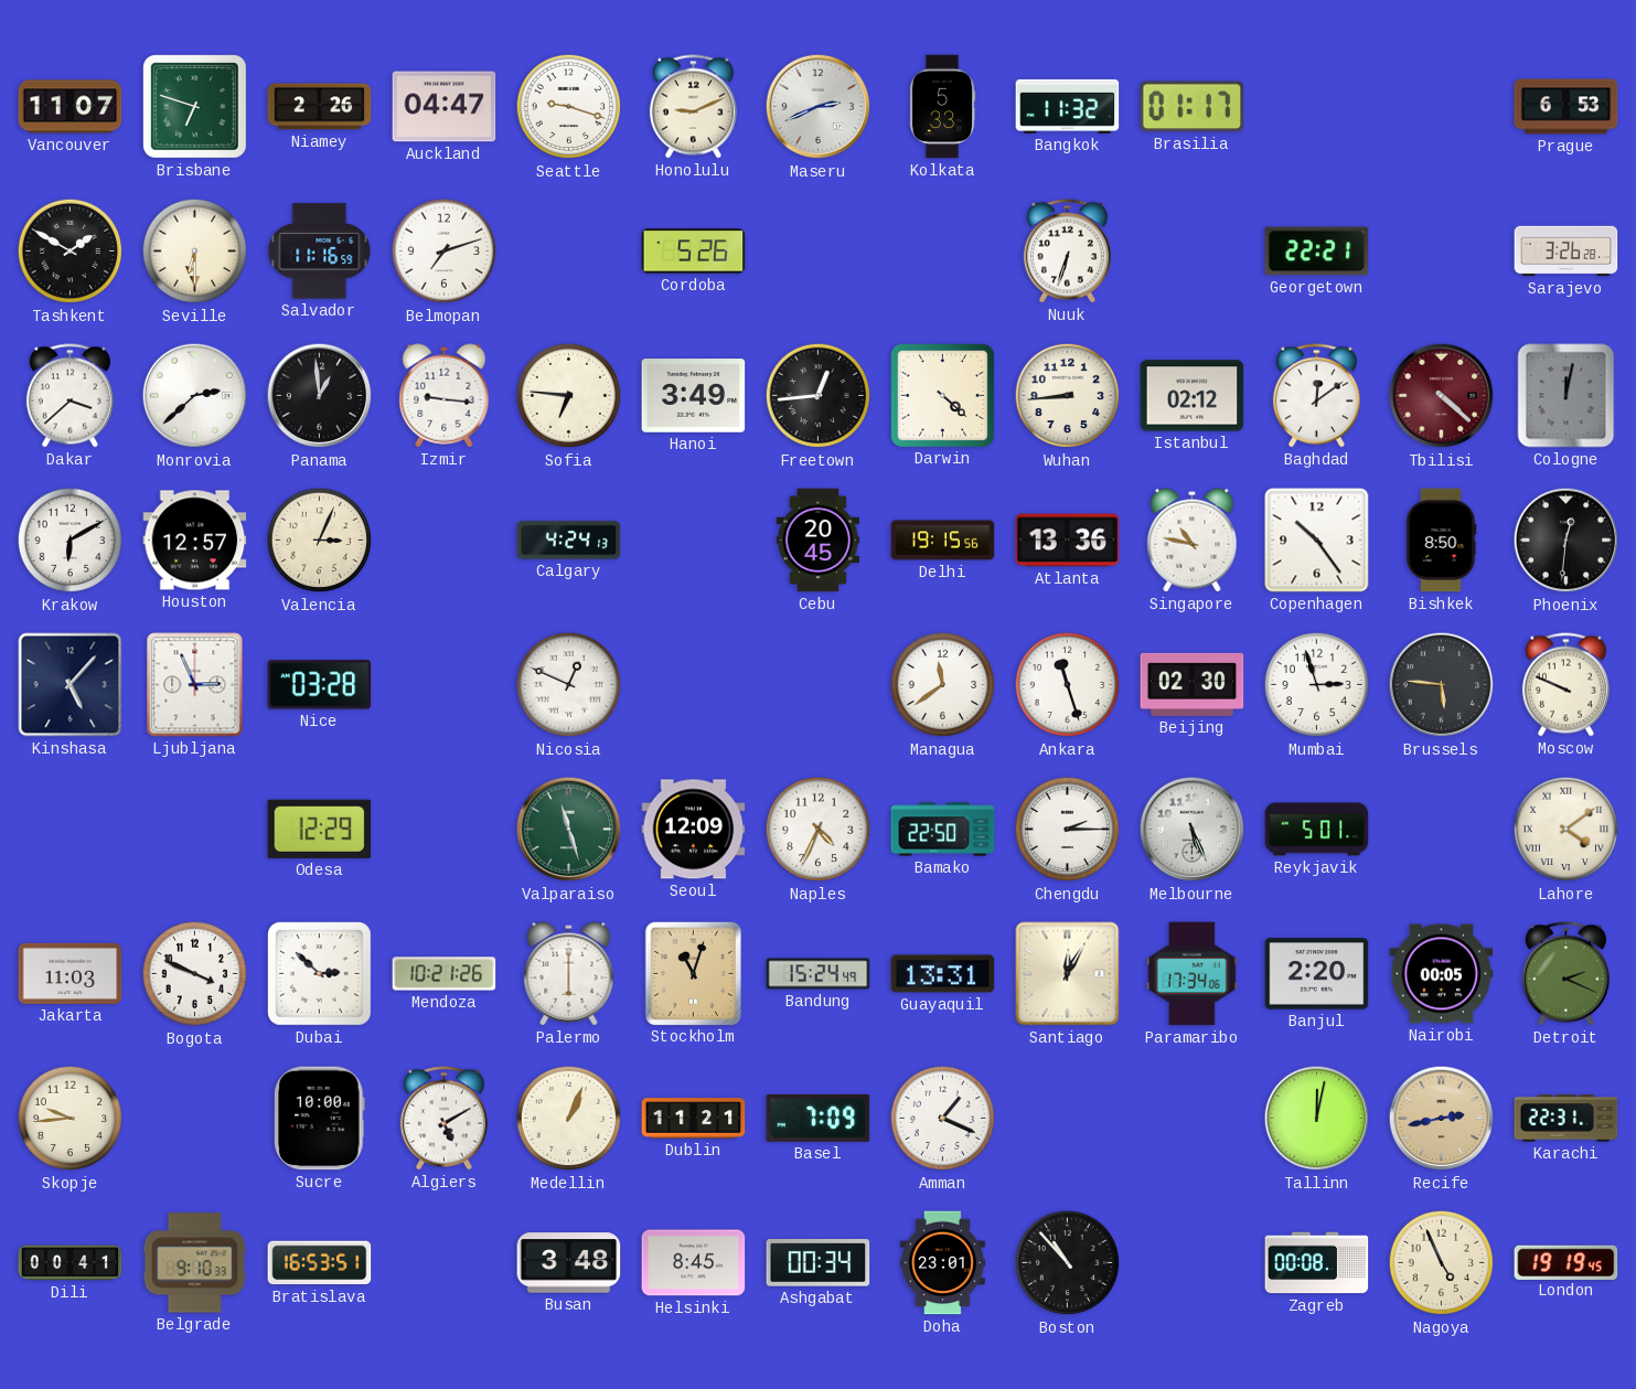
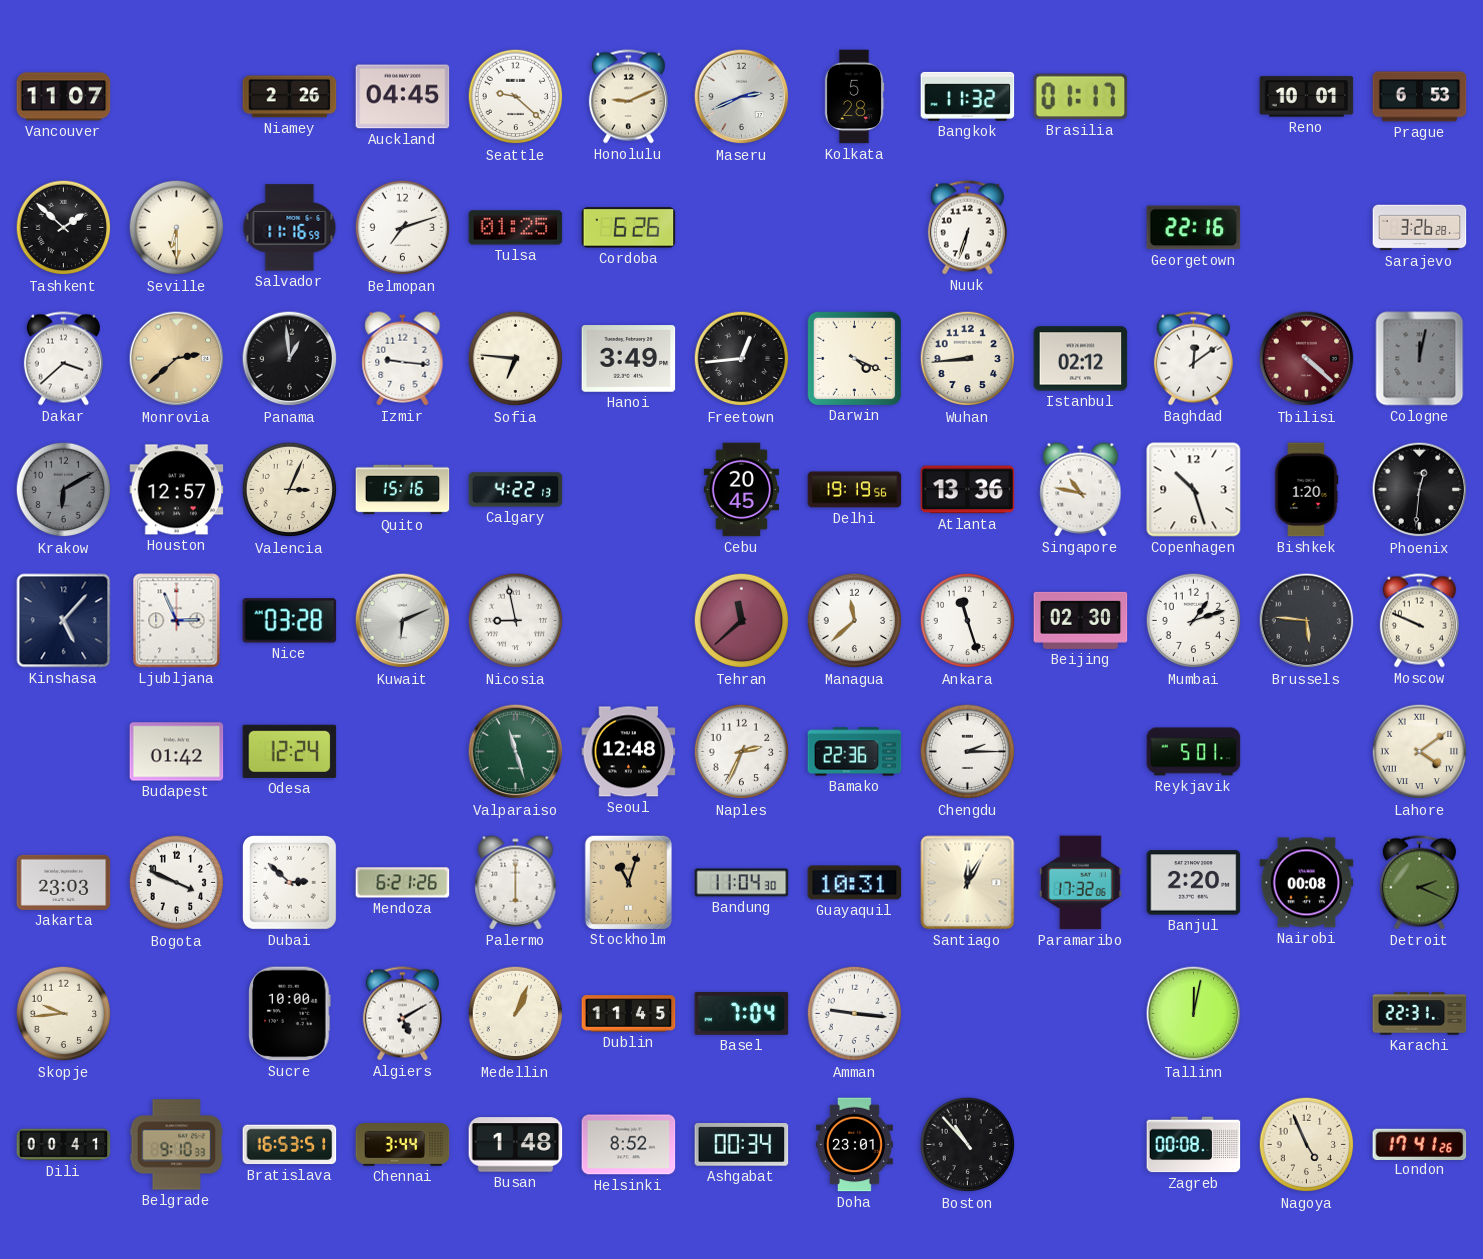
Brisbane: 6:48 -> none (195, 107)
Auckland: 04:47 -> 04:45 (403, 97)
Seattle: 9:18 -> 9:22 (516, 97)
Kolkata: 5:33 -> 5:28 (854, 97)
Reno: none -> 10:01 (1307, 97)
Tashkent: 1:50 -> 1:52 (64, 228)
Tulsa: none -> 01:25 (516, 228)
Cordoba: 5:26 -> 6:26 (629, 228)
Georgetown: 22:21 -> 22:16 (1194, 228)
Monrovia dial: white -> champagne (177, 359)
Darwin: 4:22 -> 4:19 (854, 358)
Krakow dial: white -> grey (64, 490)
Quito: none -> 15:16 (403, 490)
Calgary: 4:24 -> 4:22 (516, 490)
Delhi: 19:15 -> 19:19 (855, 490)
Copenhagen: 10:24 -> 10:27 (1194, 490)
Bishkek: 8:50 -> 1:20 (1306, 490)
Kuwait: none -> 6:11 (403, 621)
Nicosia: 12:49 -> 8:58 (516, 621)
Tehran: none -> 11:38 (742, 621)
Managua: 11:39 -> 11:38 (855, 621)
Mumbai: 2:57 -> 1:12 (1194, 621)
Budapest: none -> 01:42 (177, 752)
Odesa: 12:29 -> 12:24 (290, 751)
Seoul: 12:09 -> 12:48 (629, 752)
Naples: 4:34 -> 2:34 (742, 752)
Bamako: 22:50 -> 22:36 (855, 752)
Melbourne: 5:26 -> none (1193, 830)
Jakarta: 11:03 -> 23:03 (64, 882)
Mendoza: 10:21 -> 6:21 (403, 883)
Bandung: 15:24 -> 11:04 (742, 883)
Guayaquil: 13:31 -> 10:31 (855, 883)
Paramaribo: 17:34 -> 17:32 (1080, 883)
Nairobi: 00:05 -> 00:08 (1307, 883)
Dublin: 11:21 -> 11:45 (629, 1014)
Basel: 7:09 -> 7:04 (742, 1013)
Amman: 1:19 -> 9:16 (855, 1014)
Recife: 2:43 -> none (1442, 1119)
Chennai: none -> 3:44 (403, 1145)
Busan: 3:48 -> 1:48 (516, 1145)
Helsinki: 8:45 -> 8:52 (629, 1145)
London: 19:19 -> 17:41 (1420, 1144)
